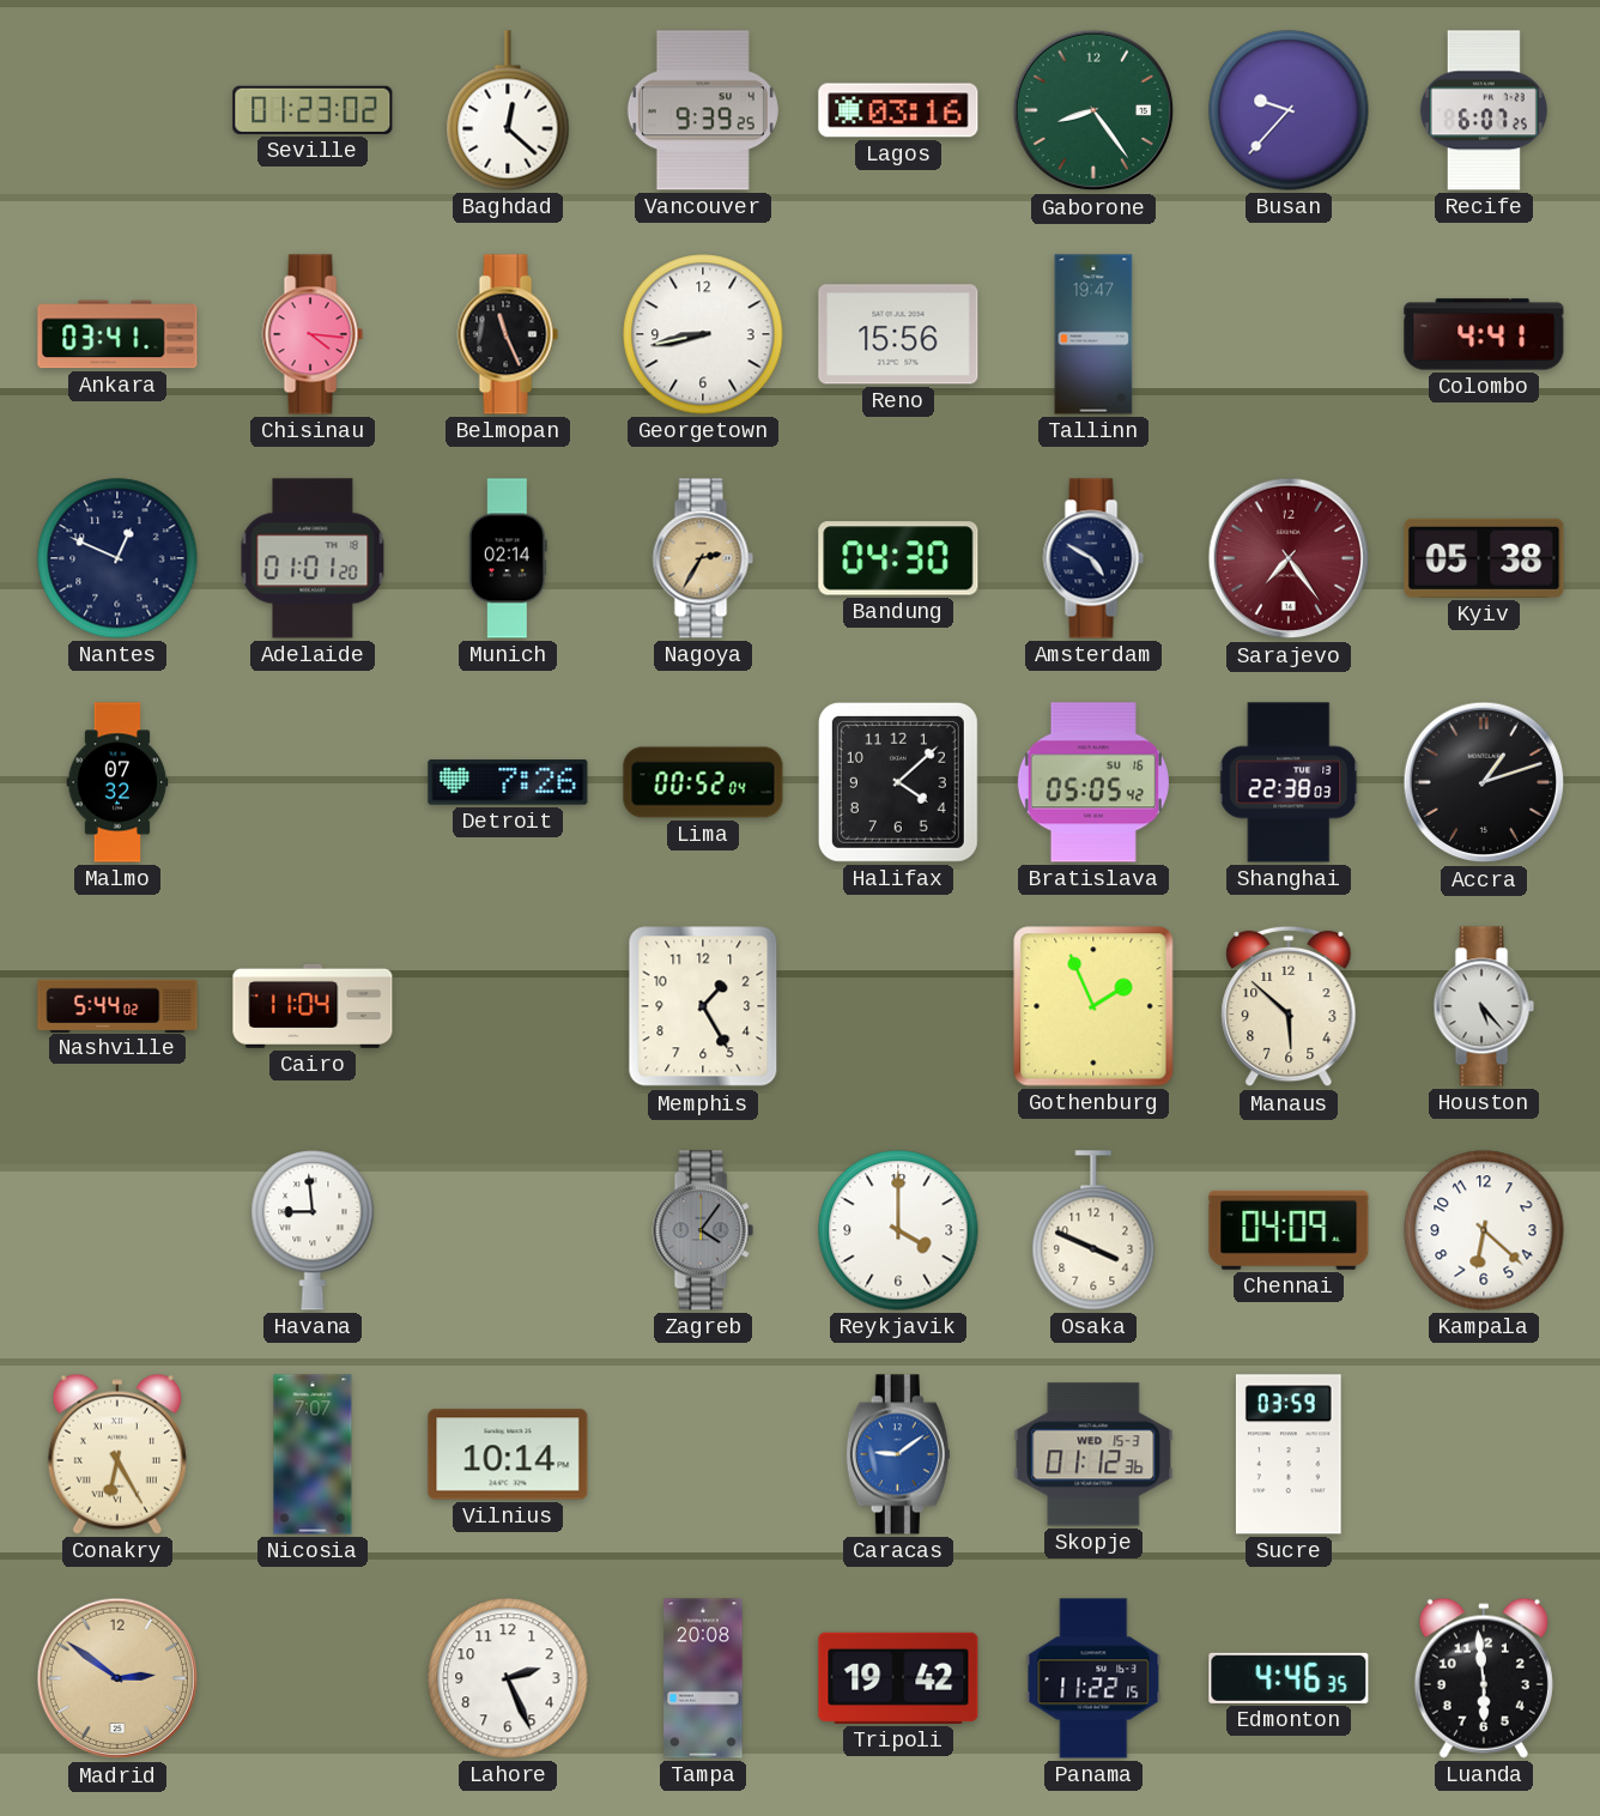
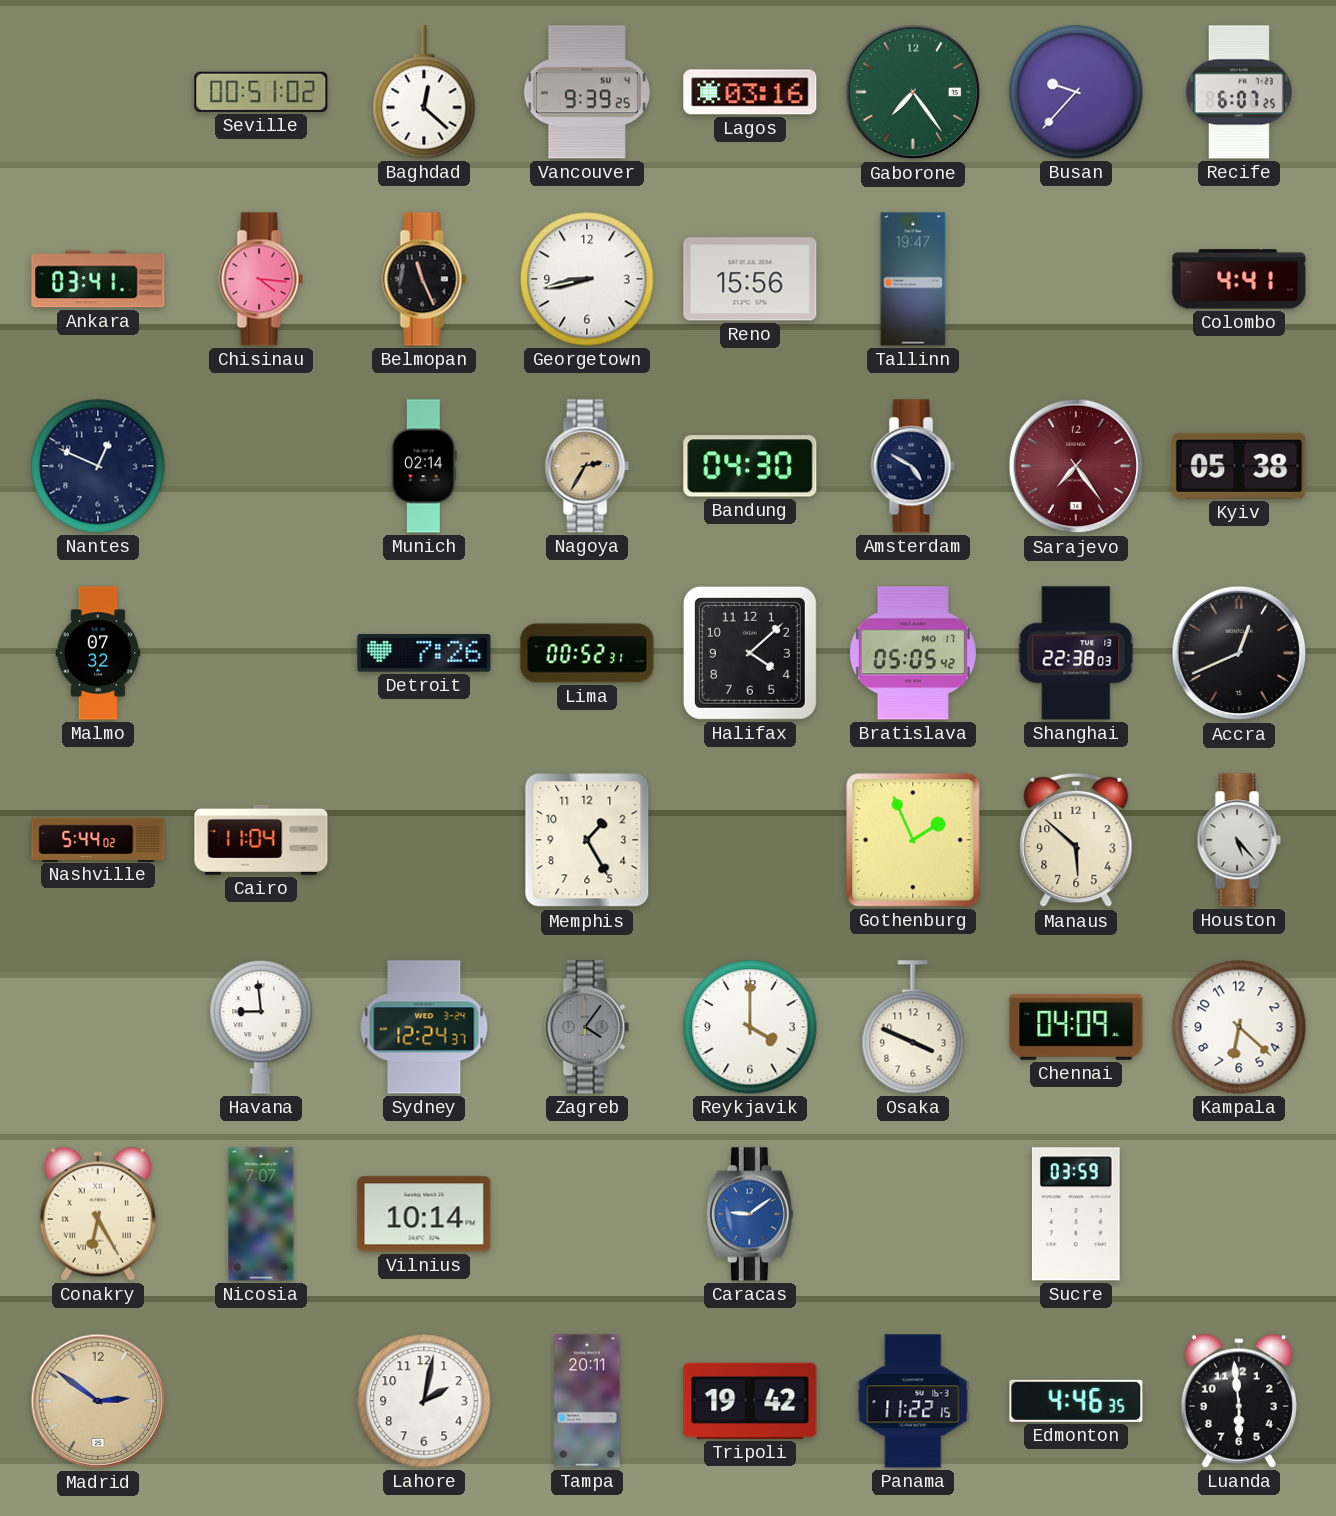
Seville: 01:23 -> 00:51 (261, 92)
Gaborone: 8:24 -> 7:24 (913, 92)
Adelaide: 01:01 -> none (313, 558)
Lima: 00:52:04 -> 00:52:31 (587, 653)
Bratislava date: SU 16 -> MO 17 (913, 653)
Accra: 1:12 -> 12:41 (1239, 653)
Sydney: none -> 12:24 (424, 1027)
Skopje: 01:12 -> none (1093, 1454)
Lahore: 2:26 -> 2:02 (424, 1401)
Tampa: 20:08 -> 20:11 (587, 1401)
